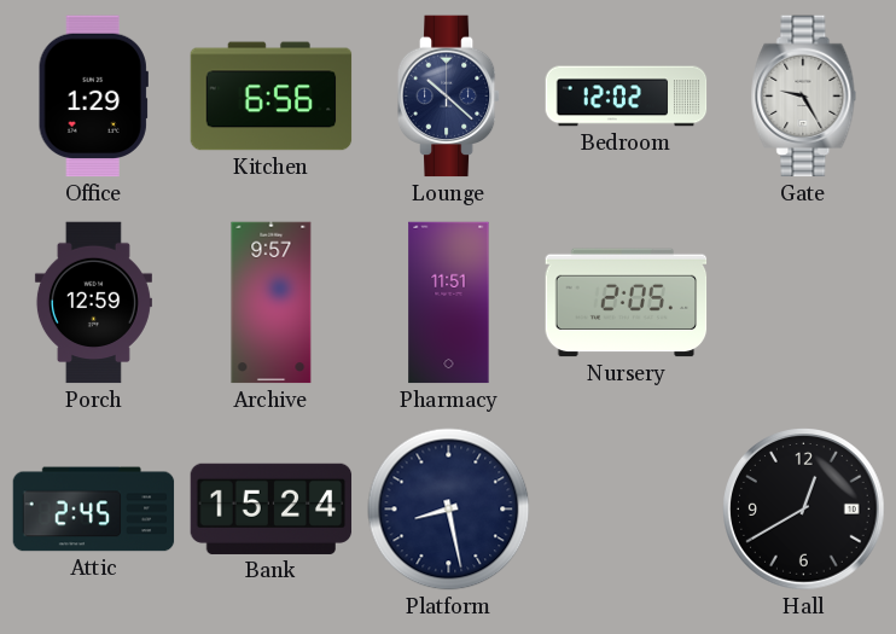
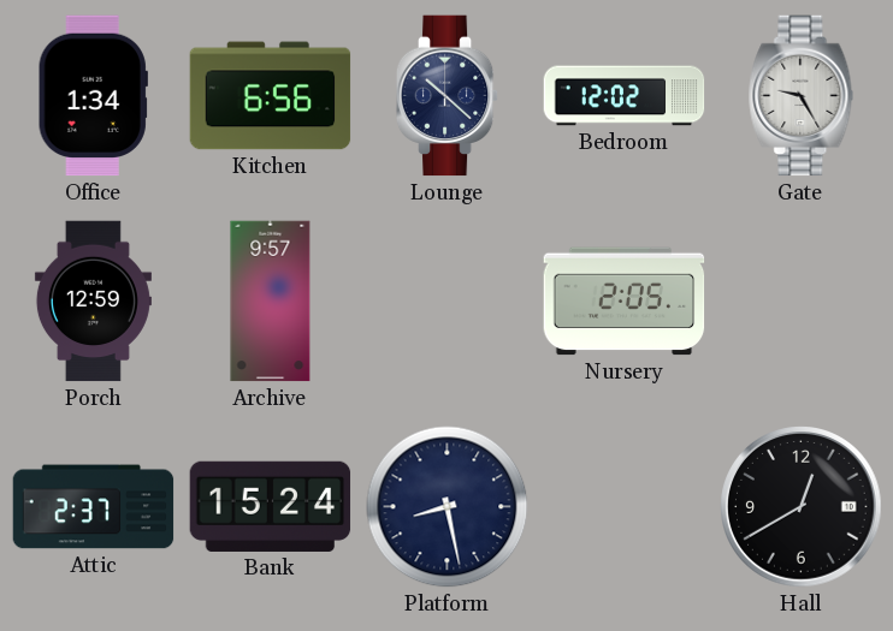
Office: 1:29 -> 1:34 (93, 96)
Pharmacy: 11:51 -> none (449, 303)
Attic: 2:45 -> 2:37 (94, 507)
